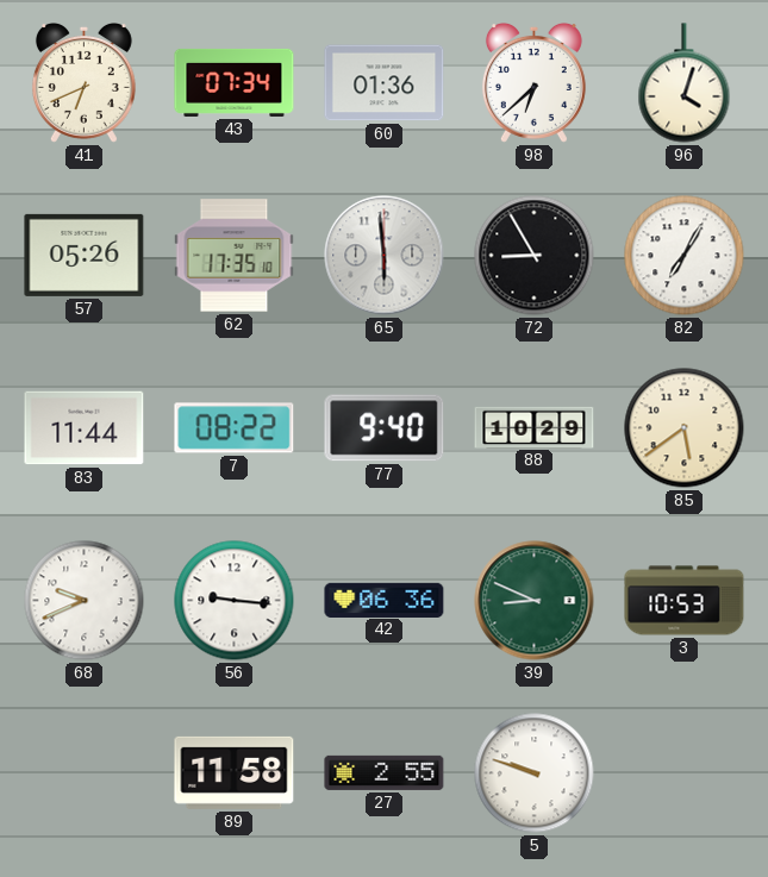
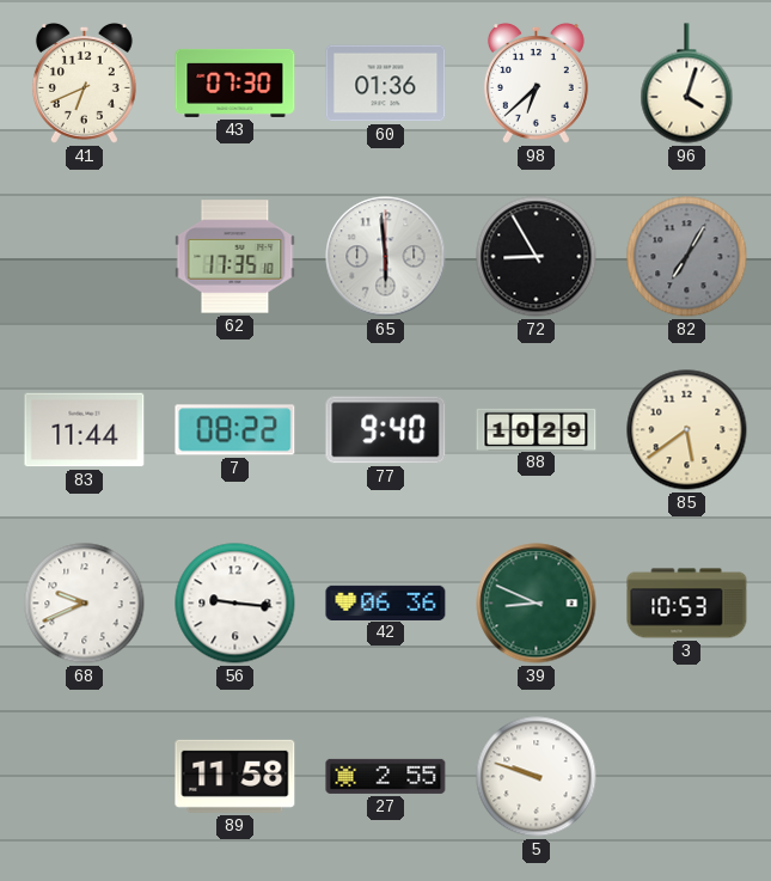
43: 07:34 -> 07:30 (235, 82)
57: 05:26 -> none (85, 255)
82 dial: white -> grey (687, 257)
